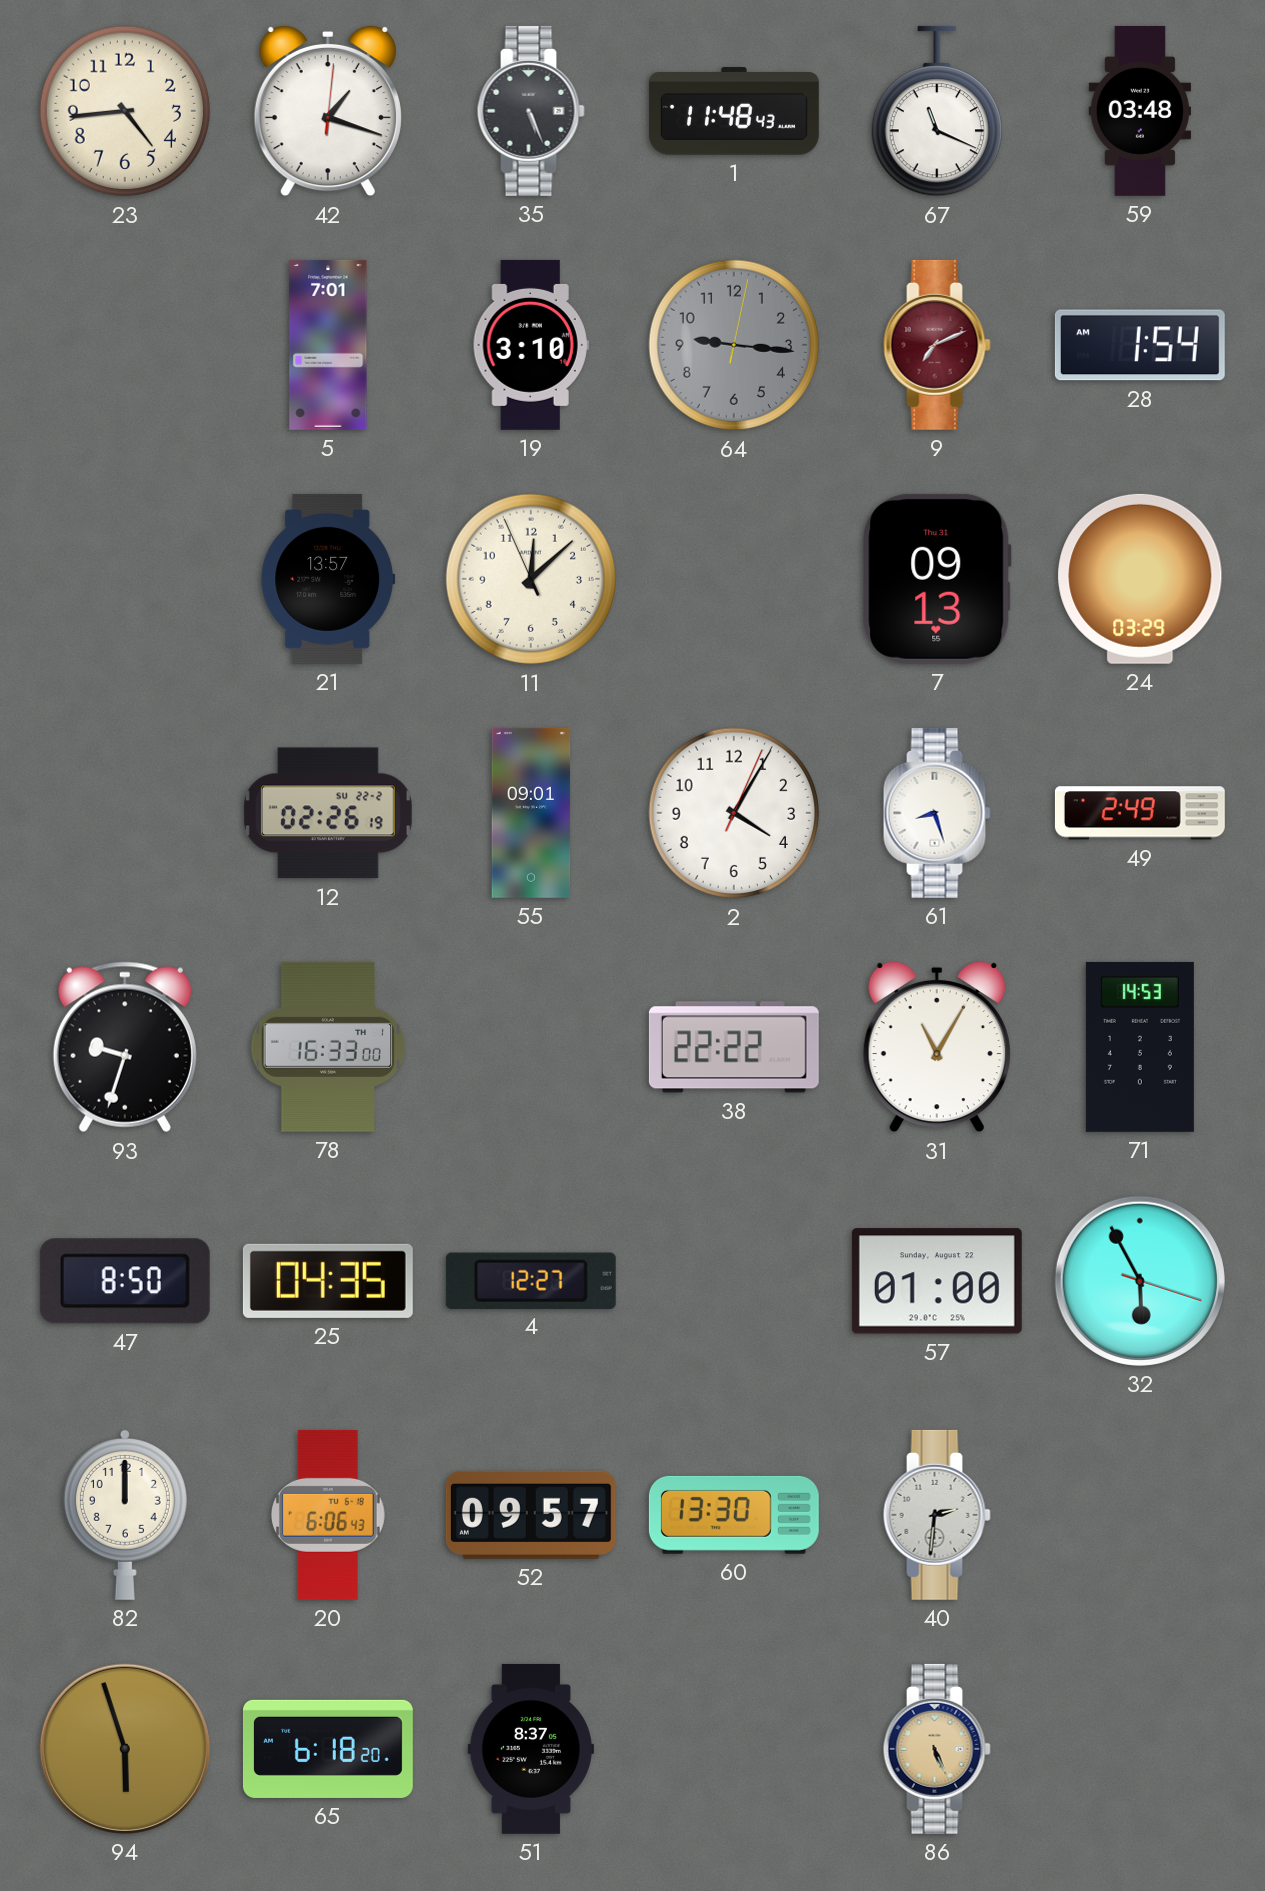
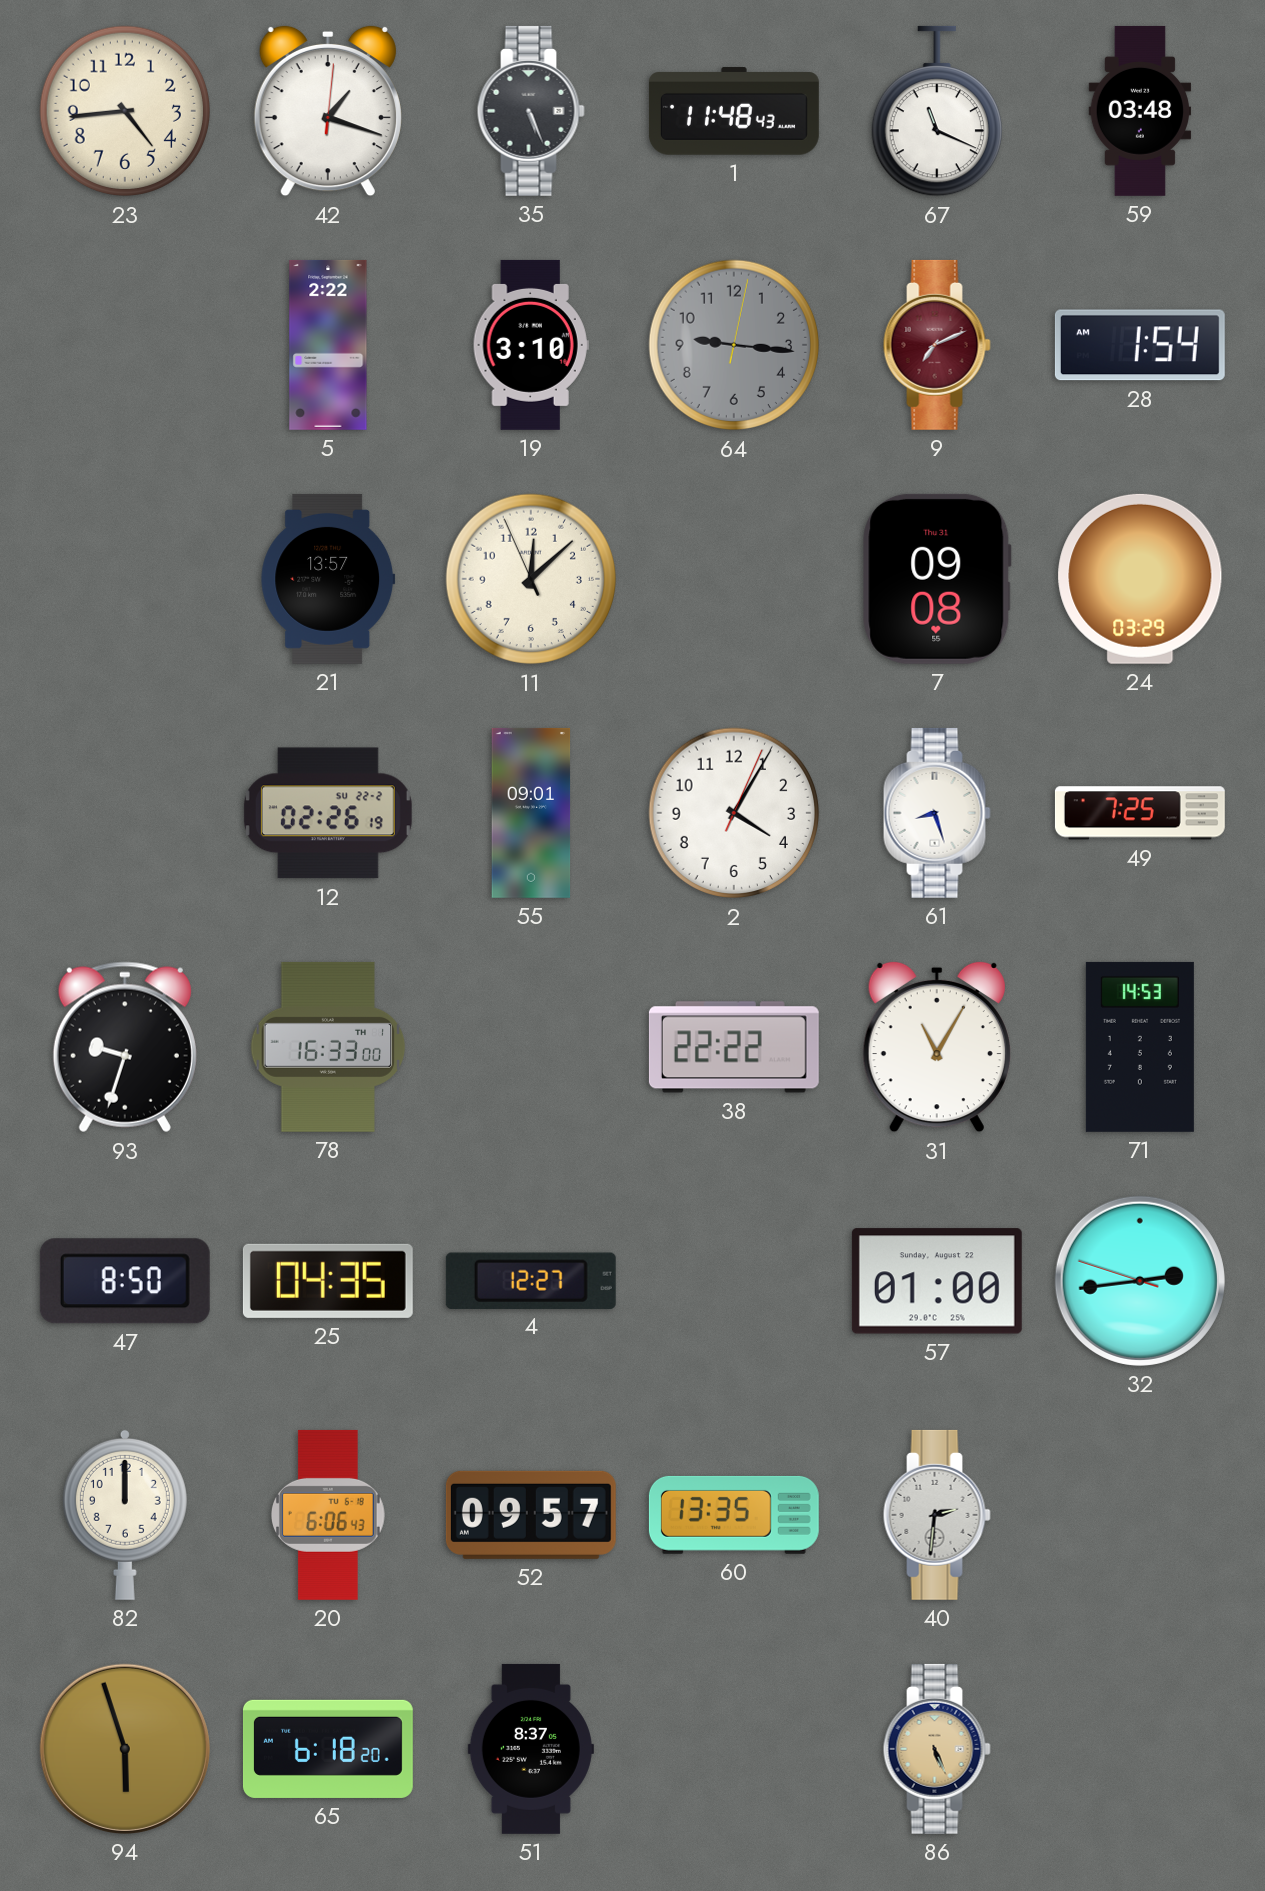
5: 7:01 -> 2:22 (328, 345)
7: 09:13 -> 09:08 (937, 579)
49: 2:49 -> 7:25 (1140, 813)
32: 5:55 -> 2:43 (1140, 1281)
60: 13:30 -> 13:35 (734, 1515)
